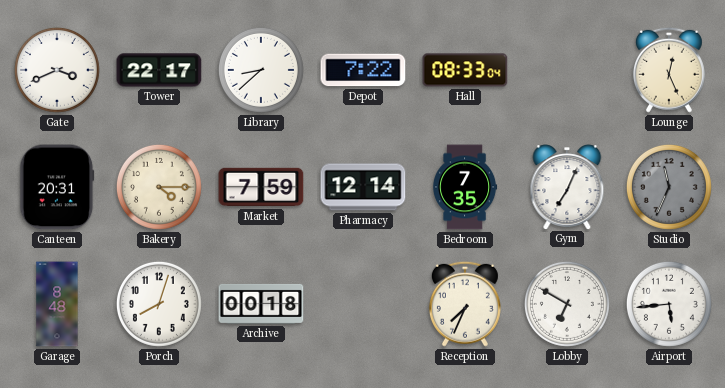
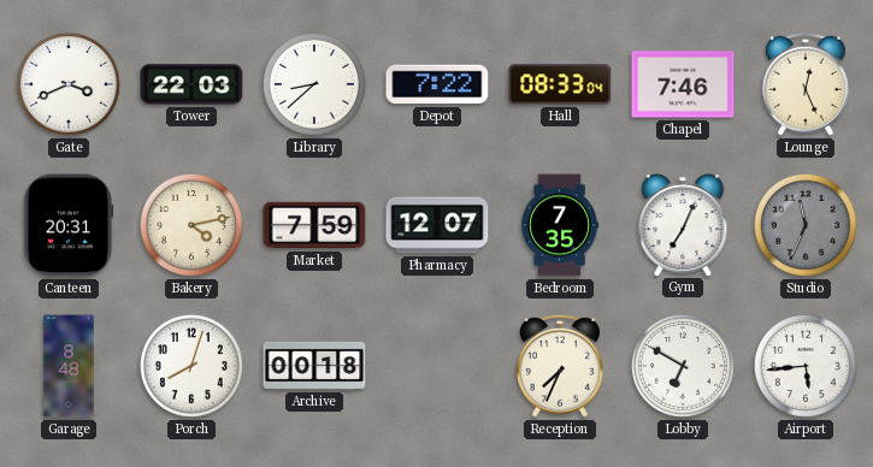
Tower: 22:17 -> 22:03 (191, 84)
Chapel: none -> 7:46 (683, 84)
Bakery: 4:15 -> 4:13 (191, 225)
Pharmacy: 12:14 -> 12:07 (437, 225)
